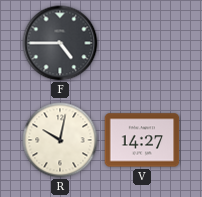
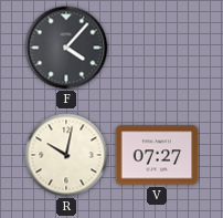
F: 4:45 -> 4:07 (66, 48)
V: 14:27 -> 07:27 (157, 155)
